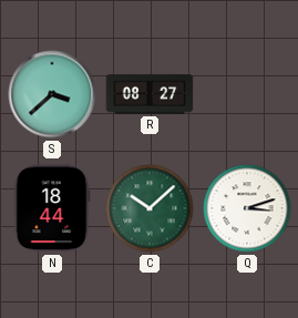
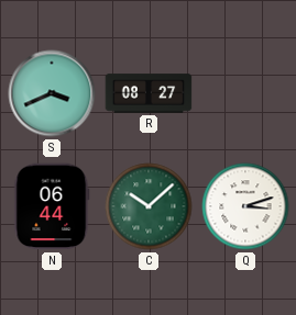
S: 3:38 -> 3:41 (52, 93)
N: 18:44 -> 06:44 (52, 206)
